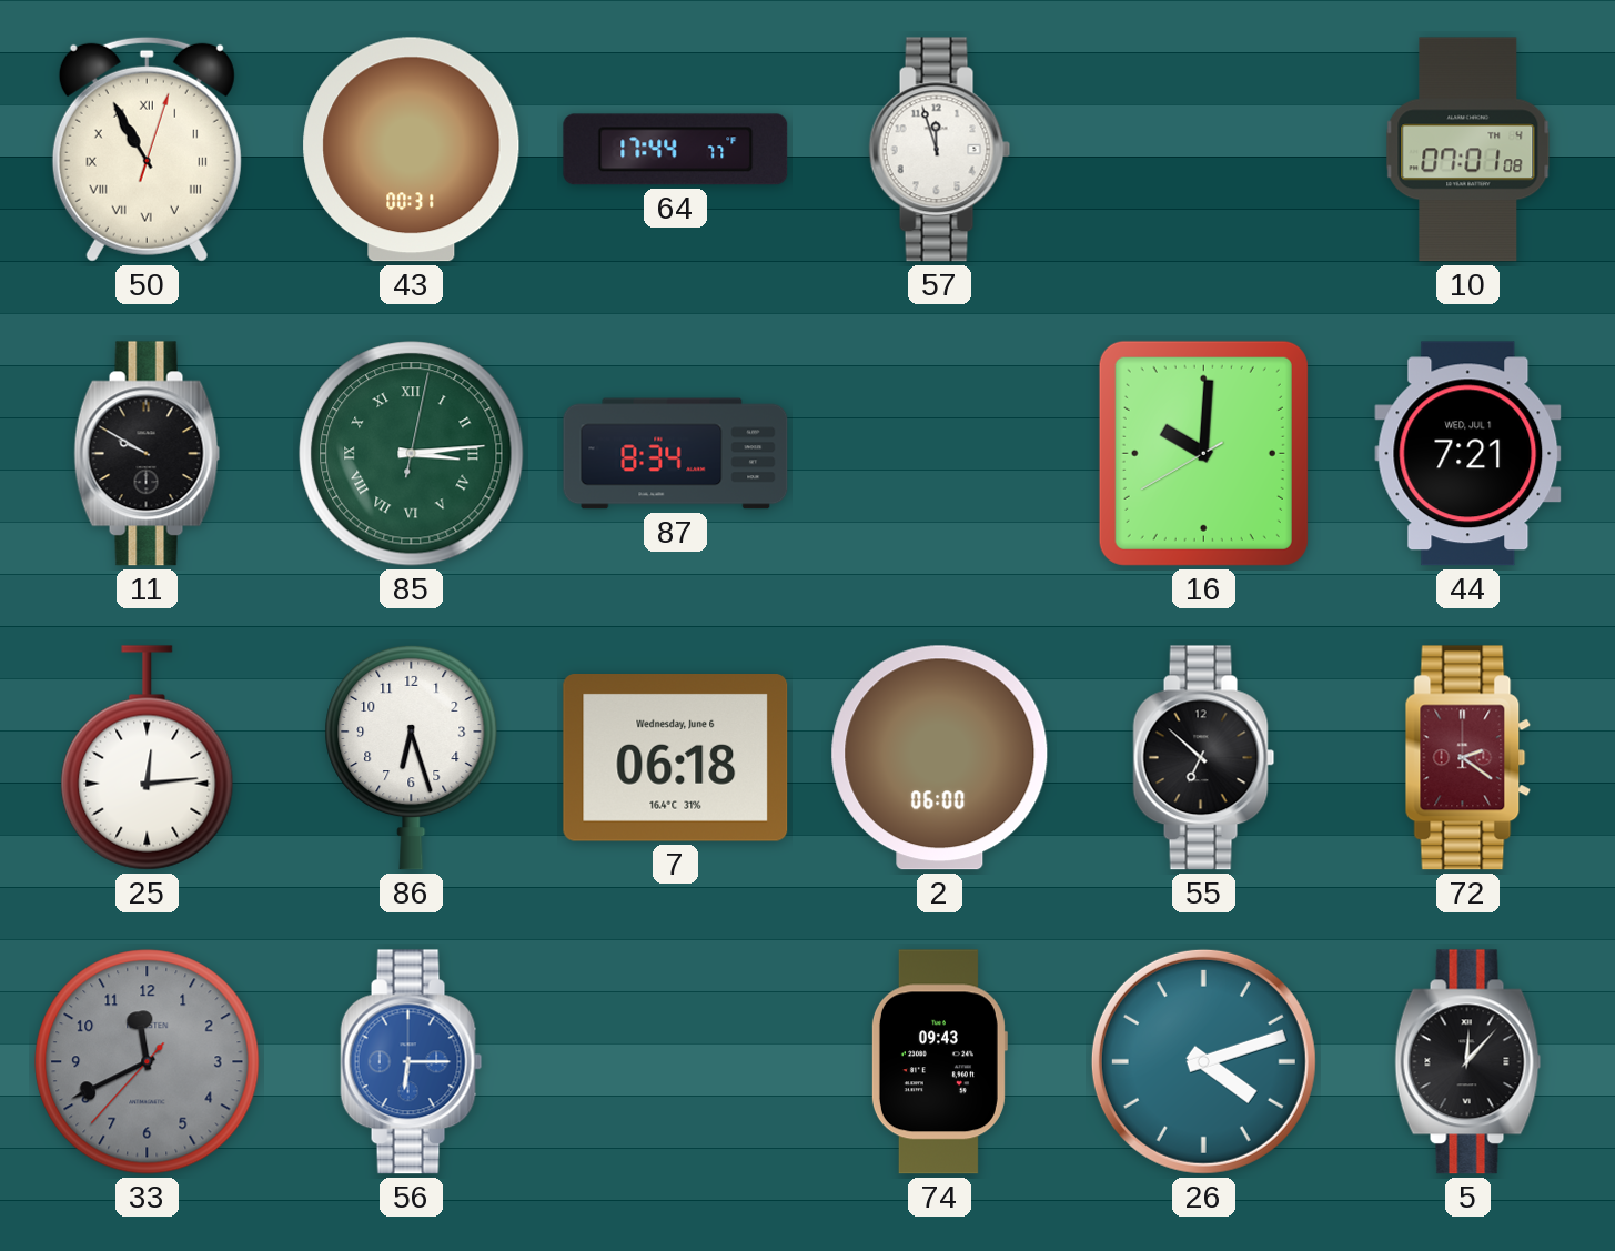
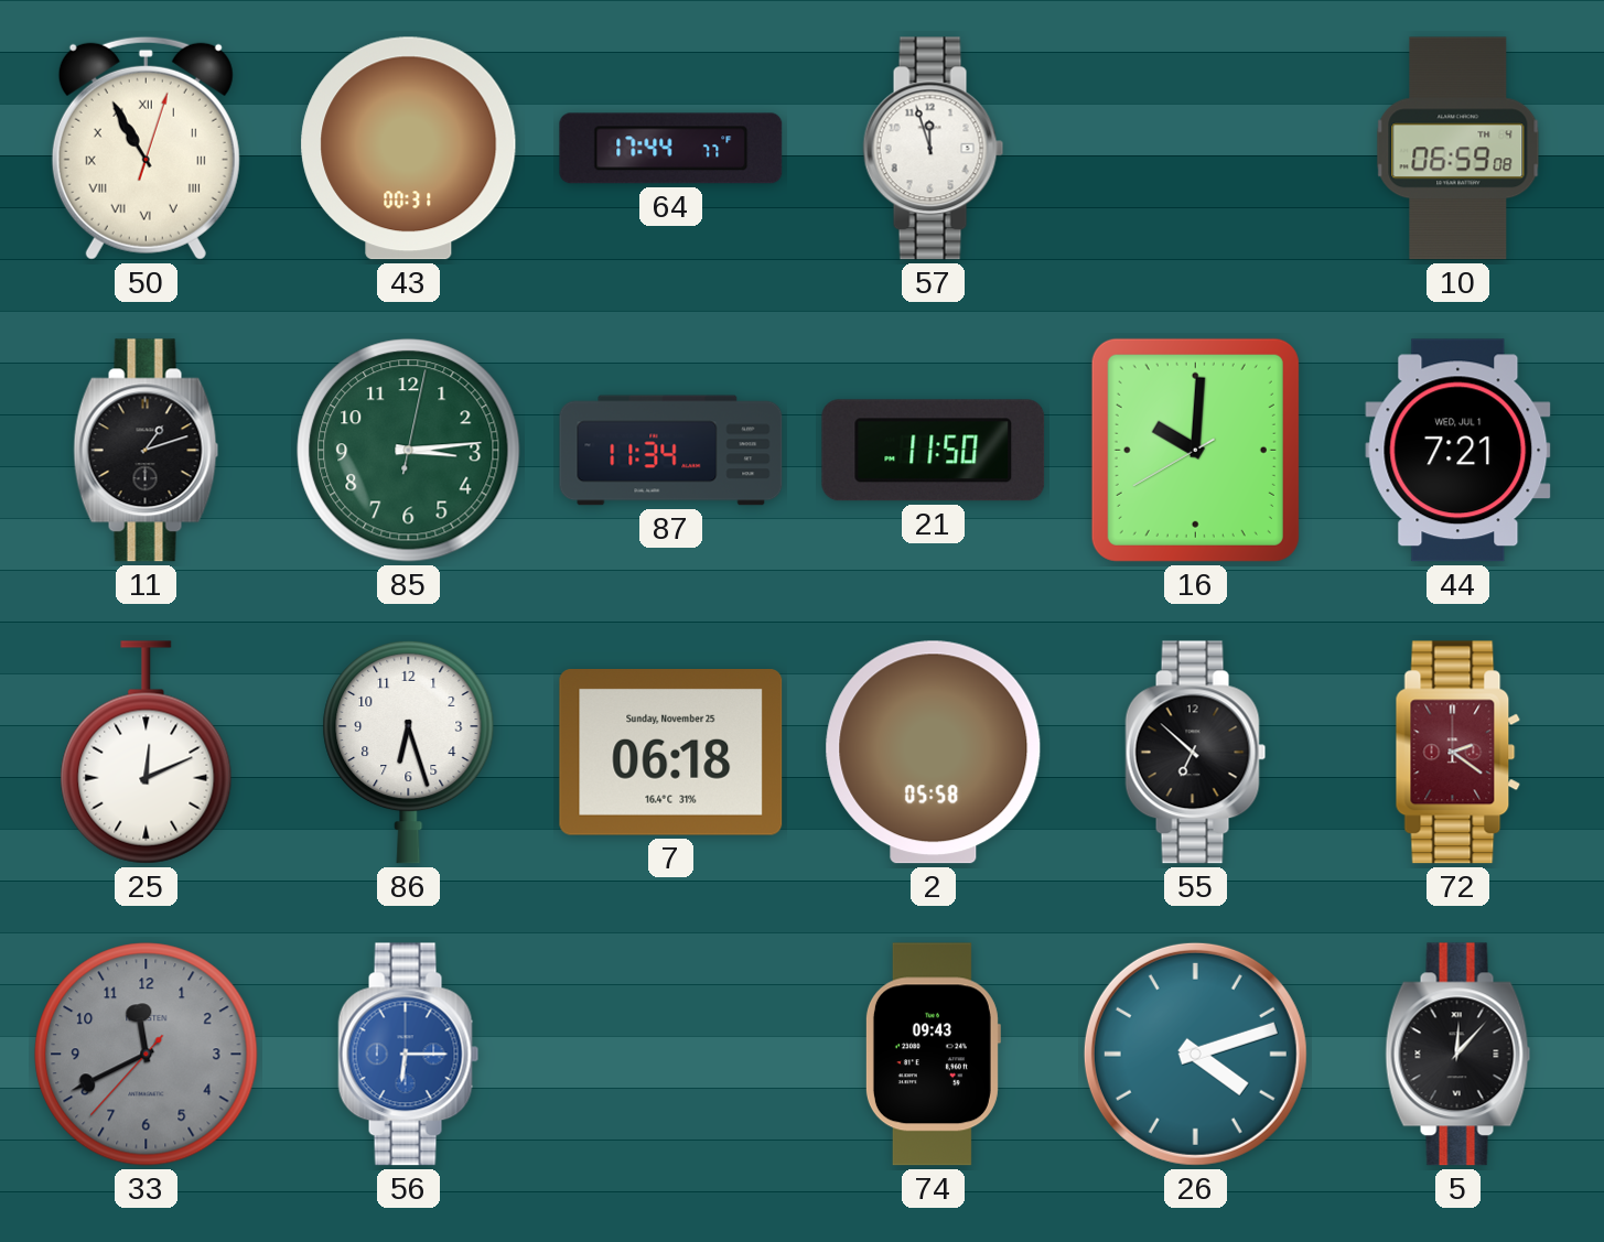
10: 07:01 -> 06:59 (1458, 149)
11: 9:50 -> 1:12 (147, 451)
85 numerals: Roman -> Arabic (409, 451)
87: 8:34 -> 11:34 (671, 451)
21: none -> 11:50 (934, 451)
25: 12:14 -> 12:11 (147, 753)
7 date: Wednesday, June 6 -> Sunday, November 25 (671, 753)
2: 06:00 -> 05:58 (934, 753)
